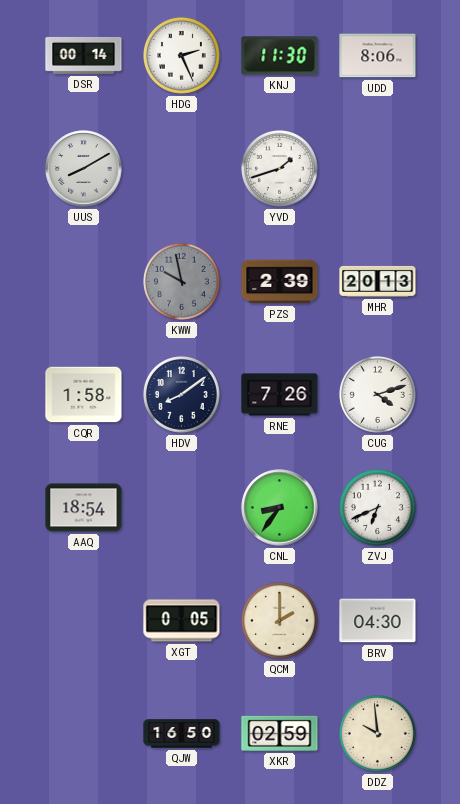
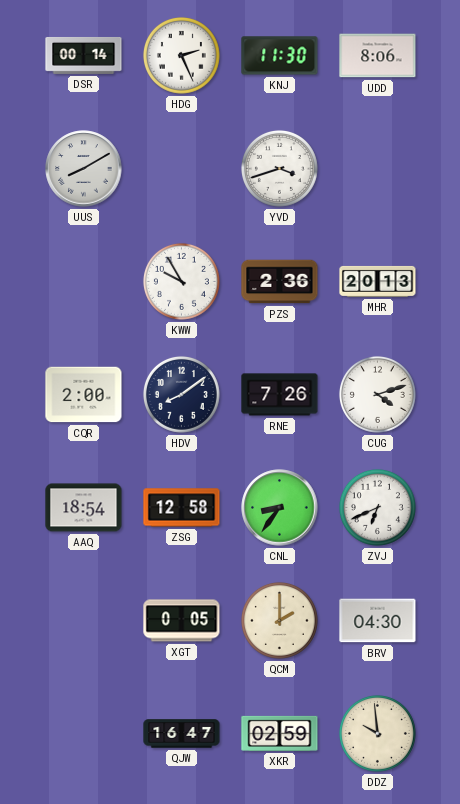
YVD: 1:42 -> 3:42 (279, 168)
KWW: 9:58 -> 9:55 (181, 281)
KWW dial: grey -> white (181, 281)
PZS: 2:39 -> 2:36 (280, 282)
CQR: 1:58 -> 2:00 (84, 395)
ZSG: none -> 12:58 (182, 508)
QJW: 16:50 -> 16:47 (182, 734)
